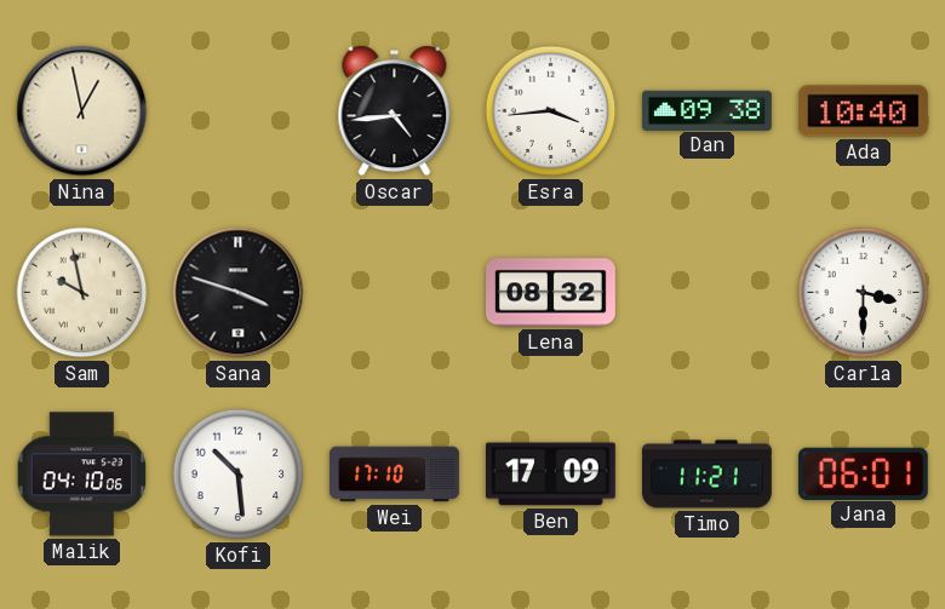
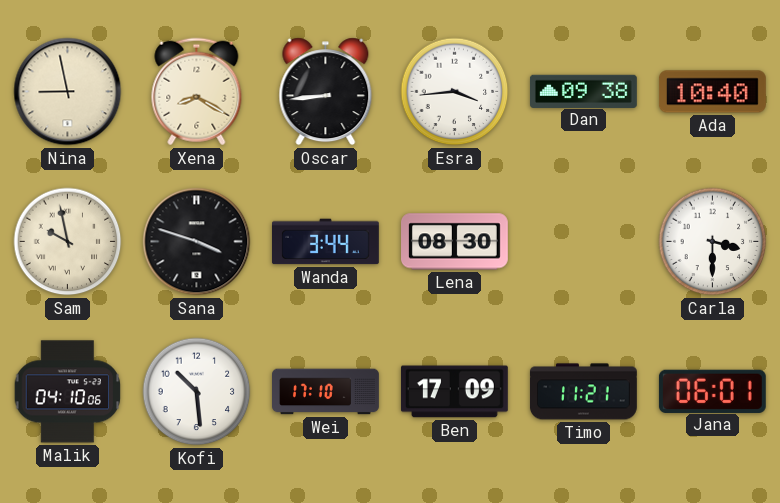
Nina: 12:58 -> 8:58 (68, 92)
Xena: none -> 8:20 (197, 92)
Oscar: 4:44 -> 8:44 (326, 92)
Wanda: none -> 3:44 (326, 242)
Lena: 08:32 -> 08:30 (455, 242)
